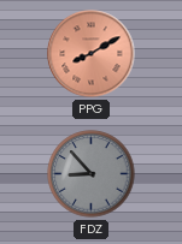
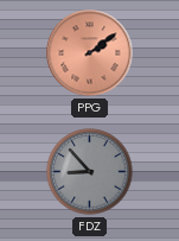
PPG: 8:10 -> 2:09 (90, 53)
